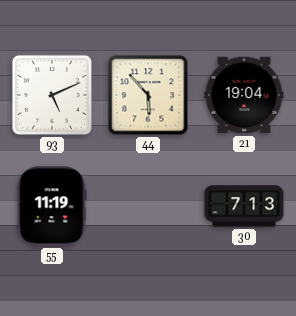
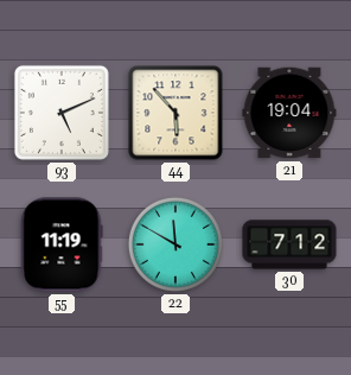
22: none -> 11:50 (175, 244)
30: 7:13 -> 7:12 (289, 244)
